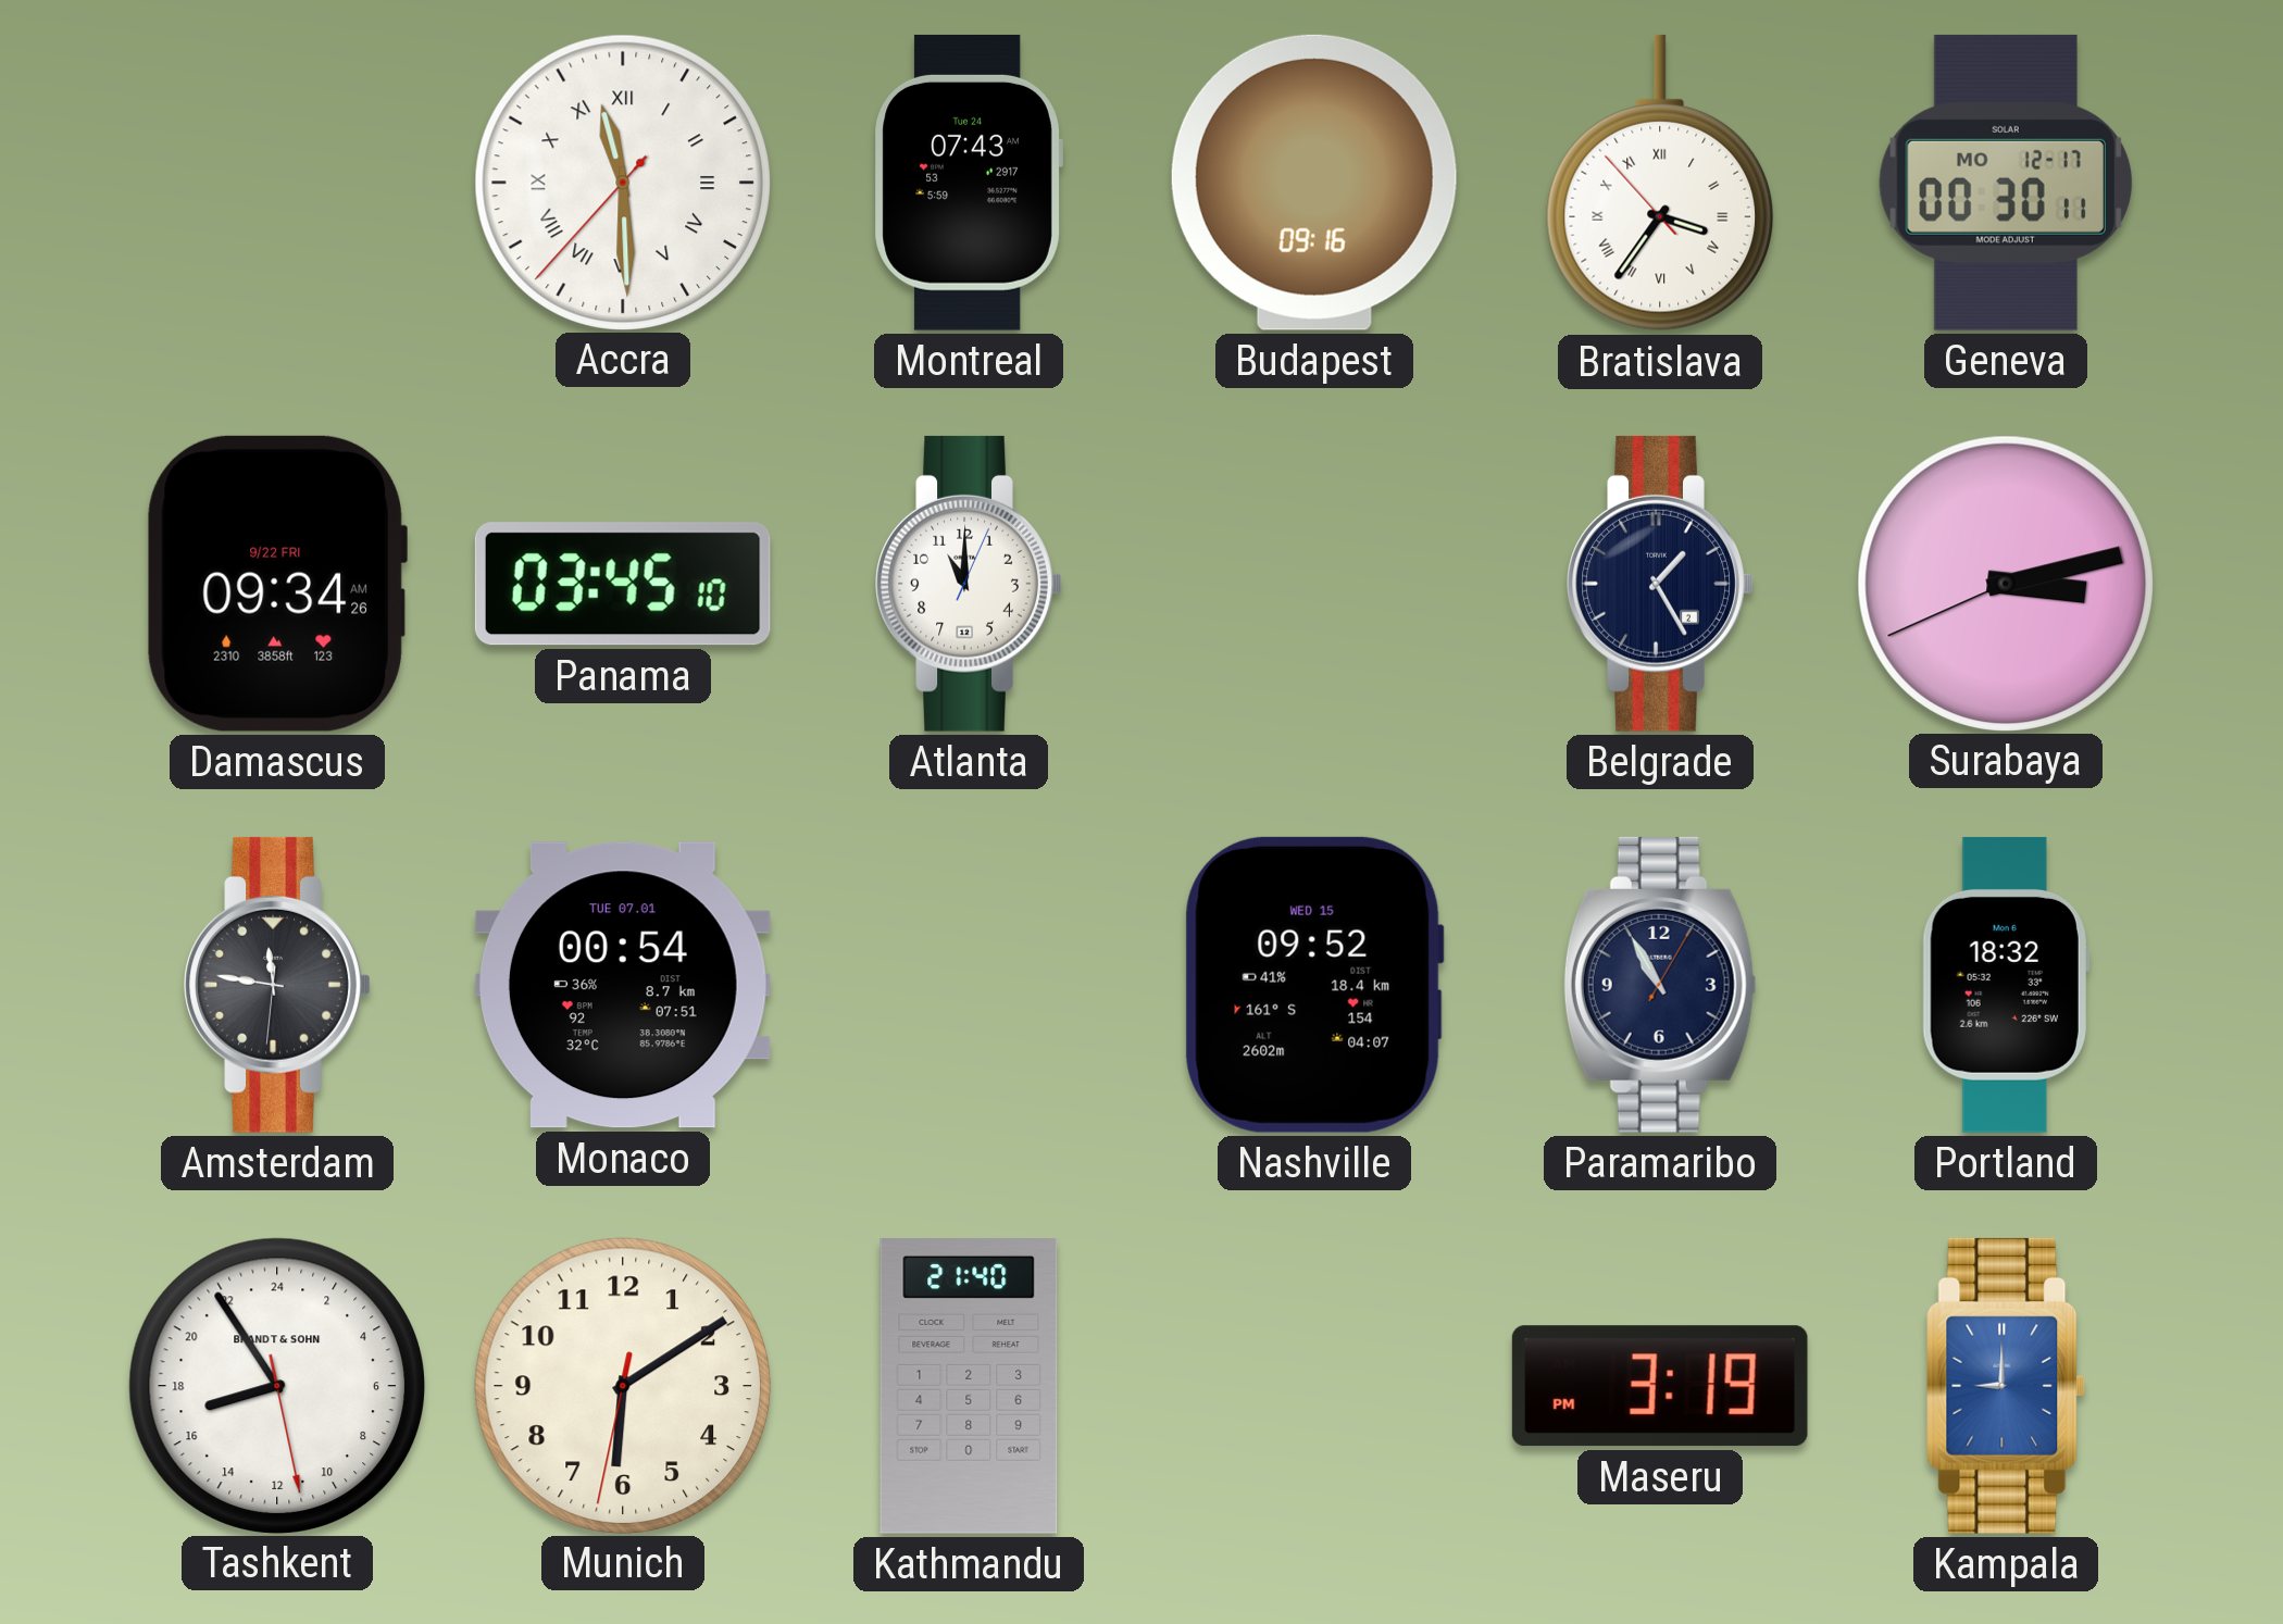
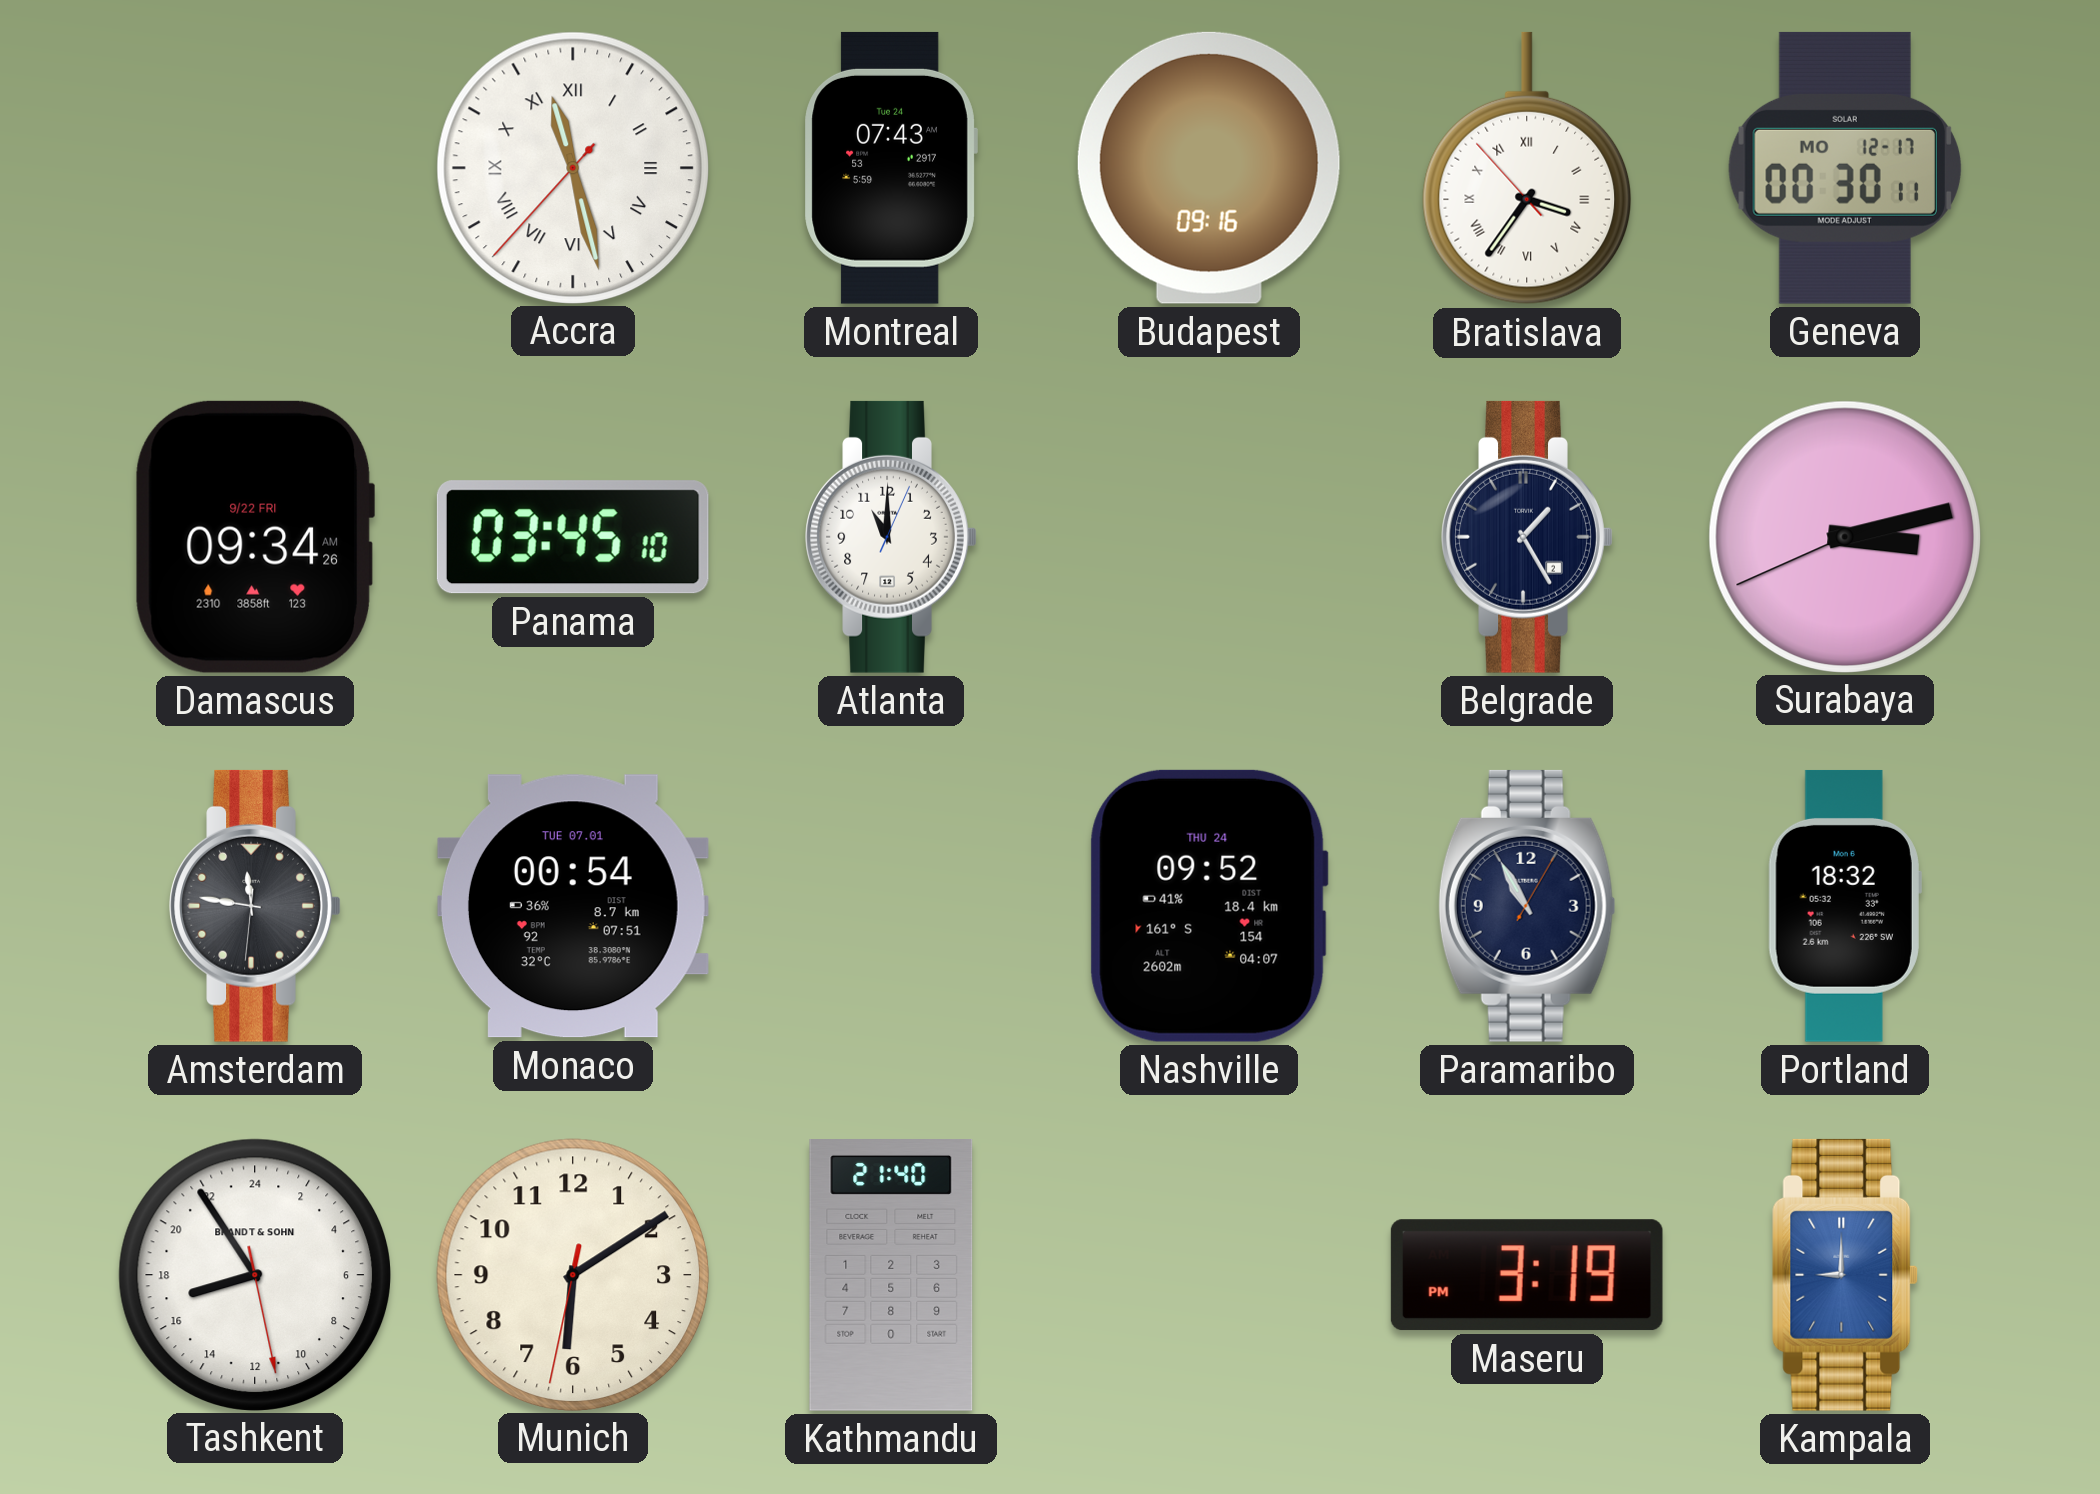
Accra: 11:29 -> 11:27 (572, 167)
Nashville date: WED 15 -> THU 24 (1209, 906)
